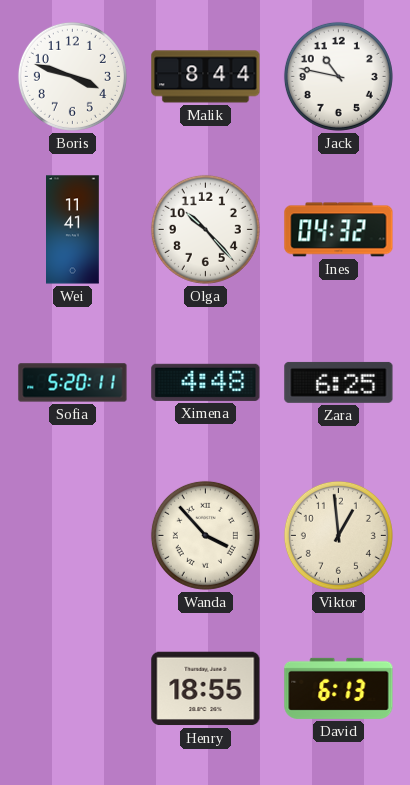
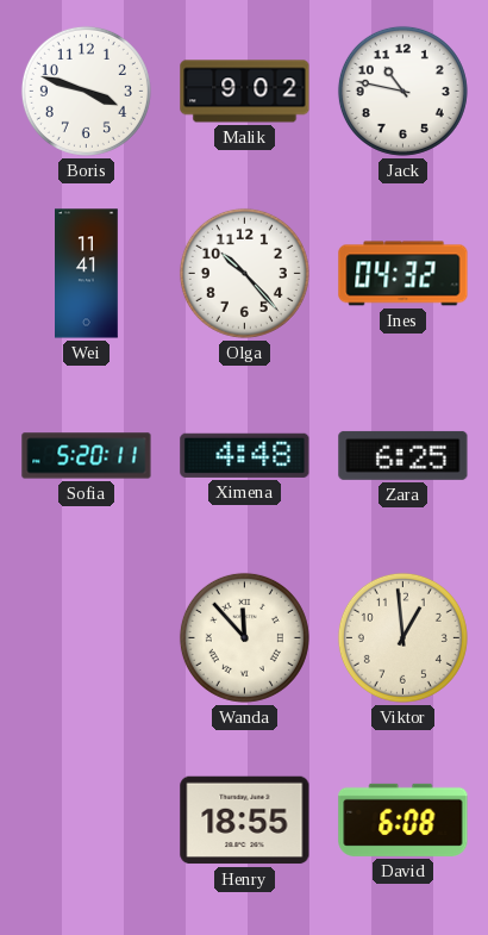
Malik: 8:44 -> 9:02 (245, 92)
Wanda: 3:53 -> 11:53 (244, 637)
David: 6:13 -> 6:08 (403, 819)
